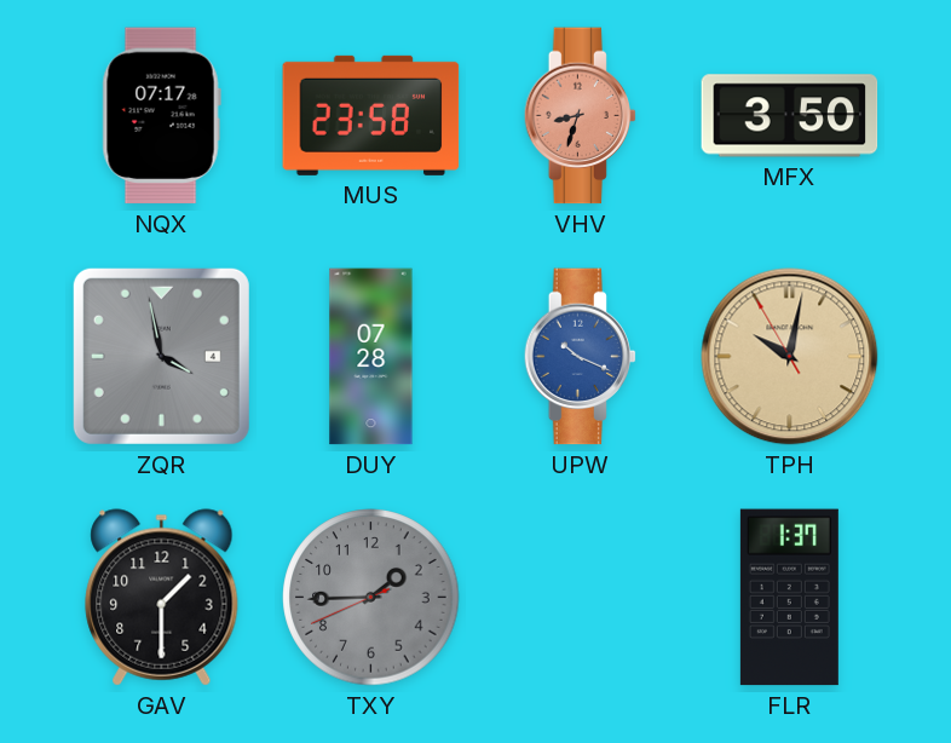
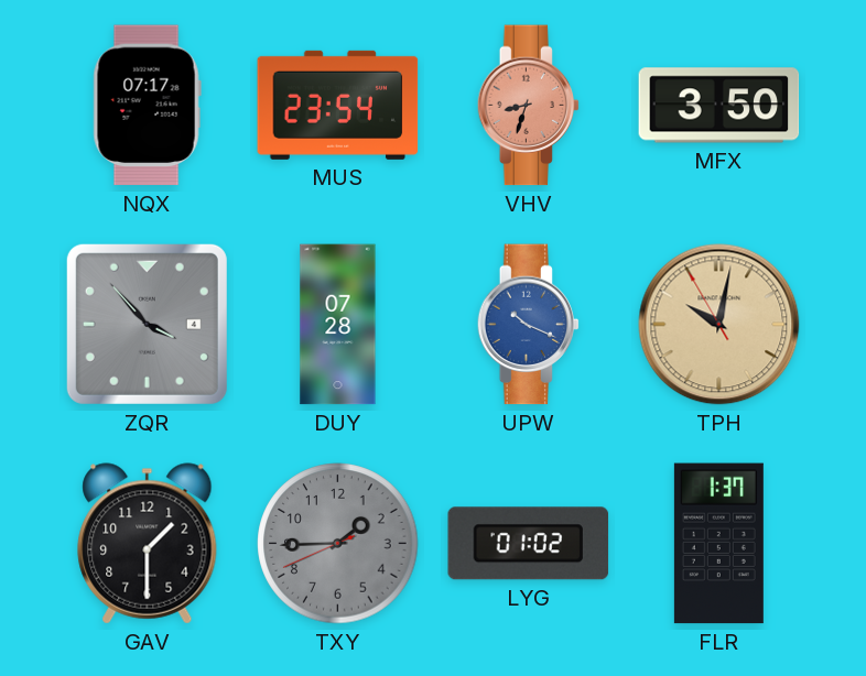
MUS: 23:58 -> 23:54 (338, 105)
ZQR: 3:58 -> 3:53 (147, 324)
LYG: none -> 01:02 (529, 544)
